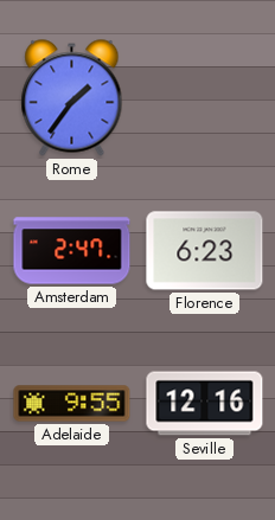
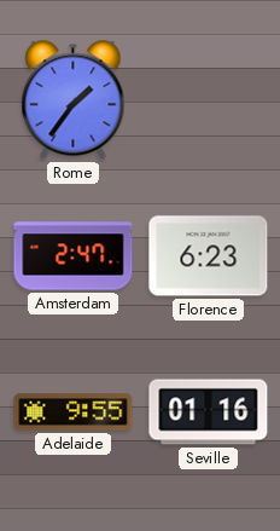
Seville: 12:16 -> 01:16 (209, 412)
